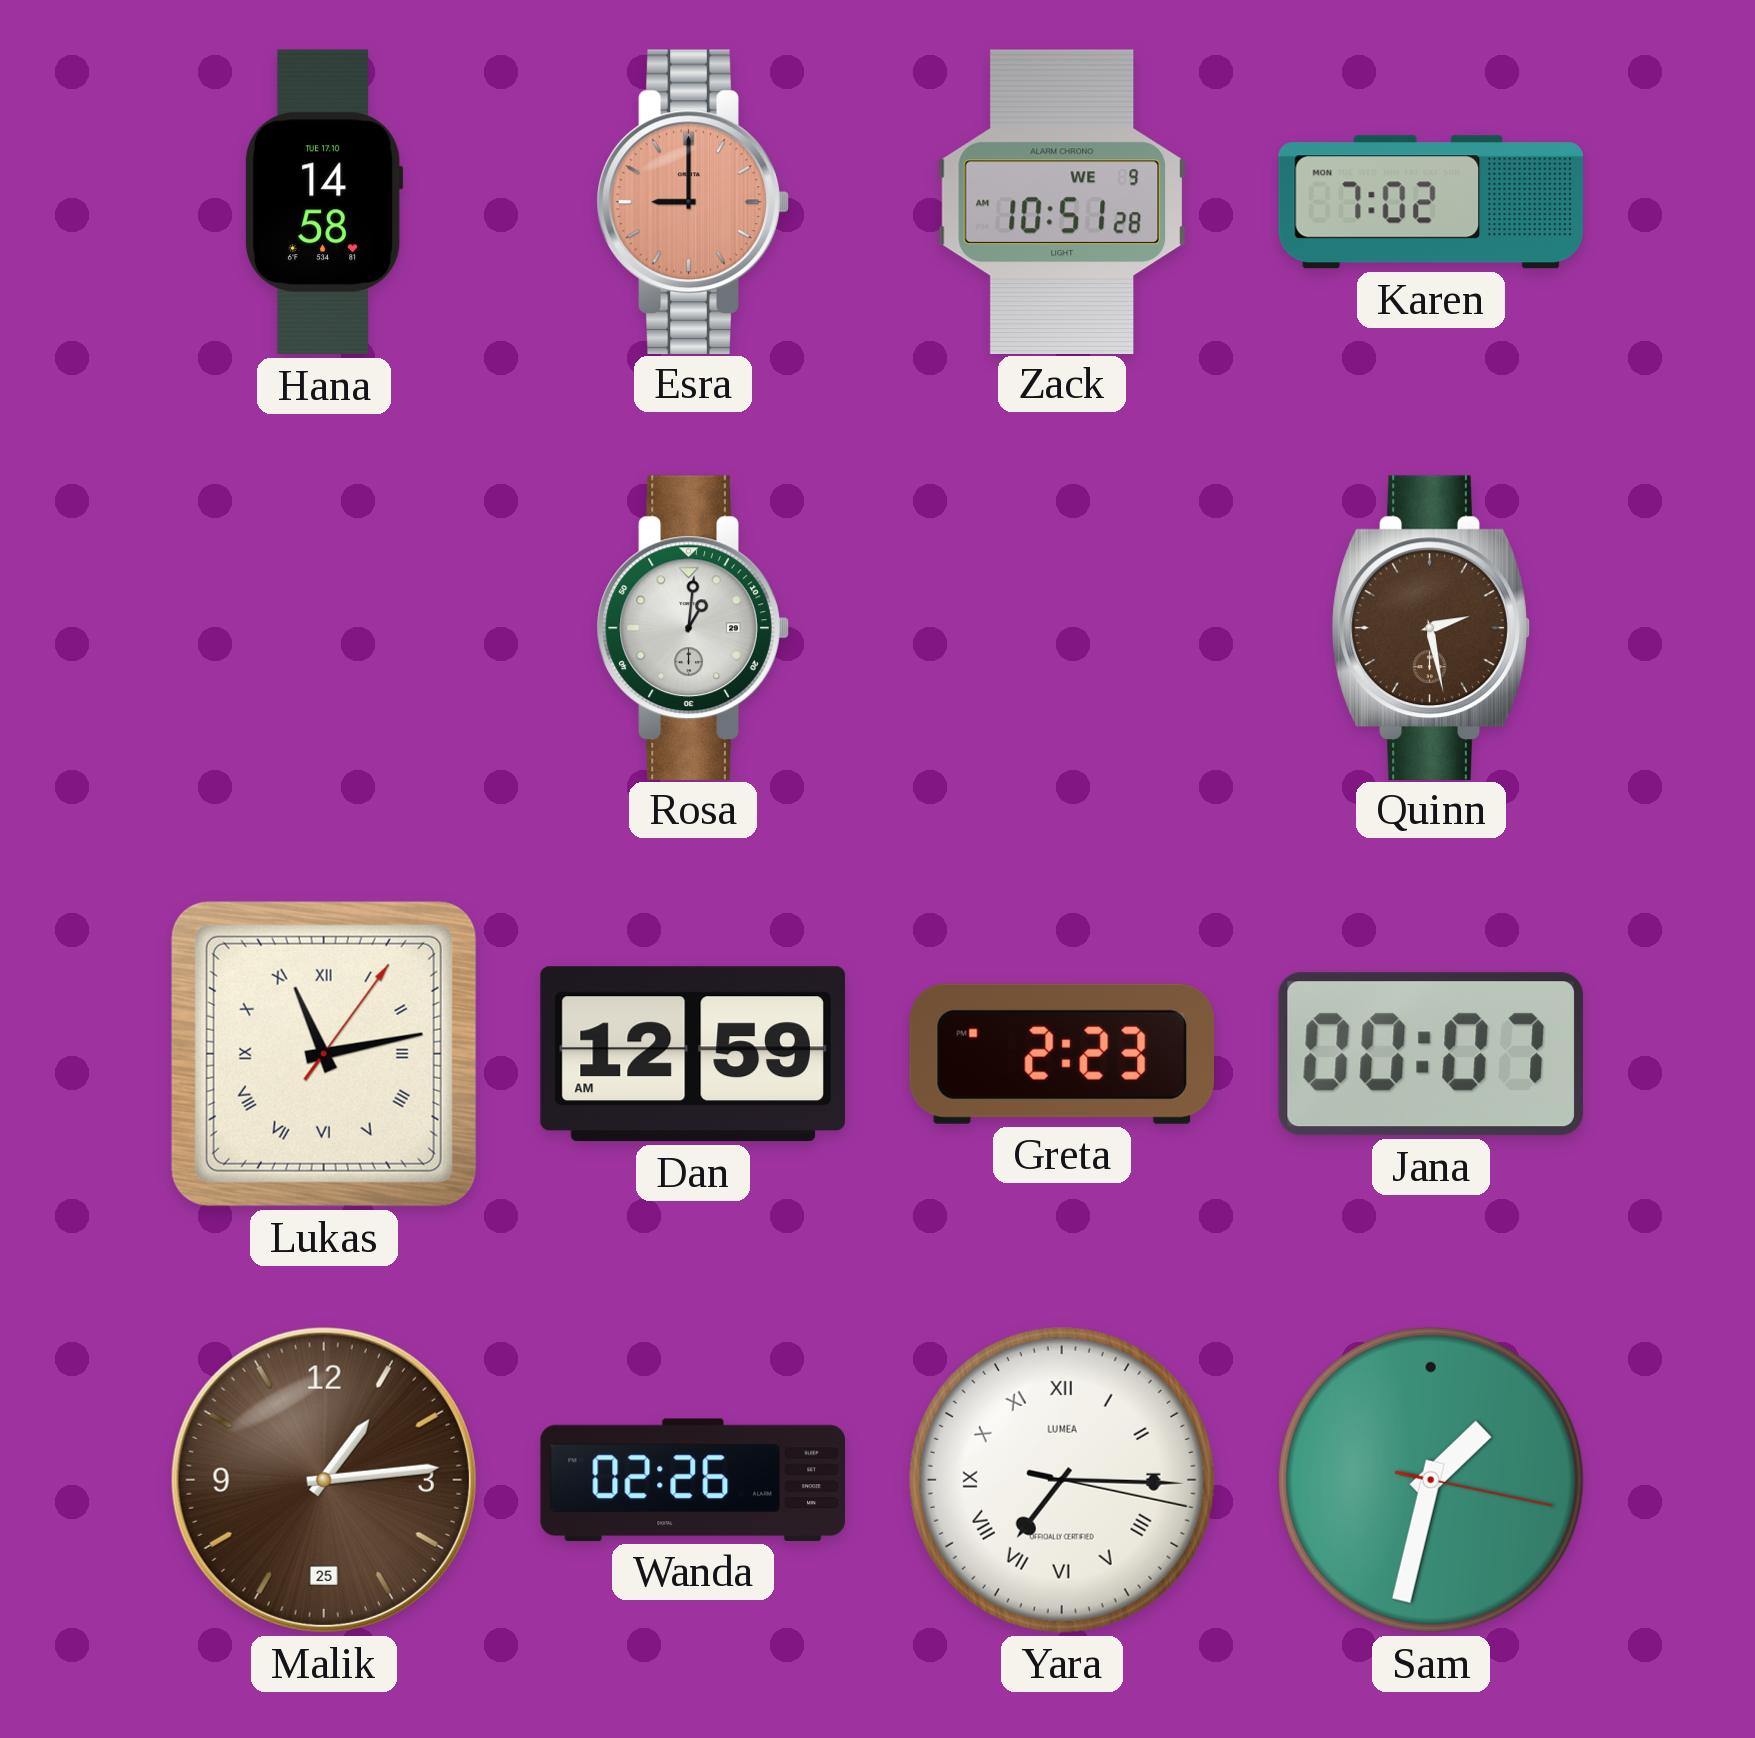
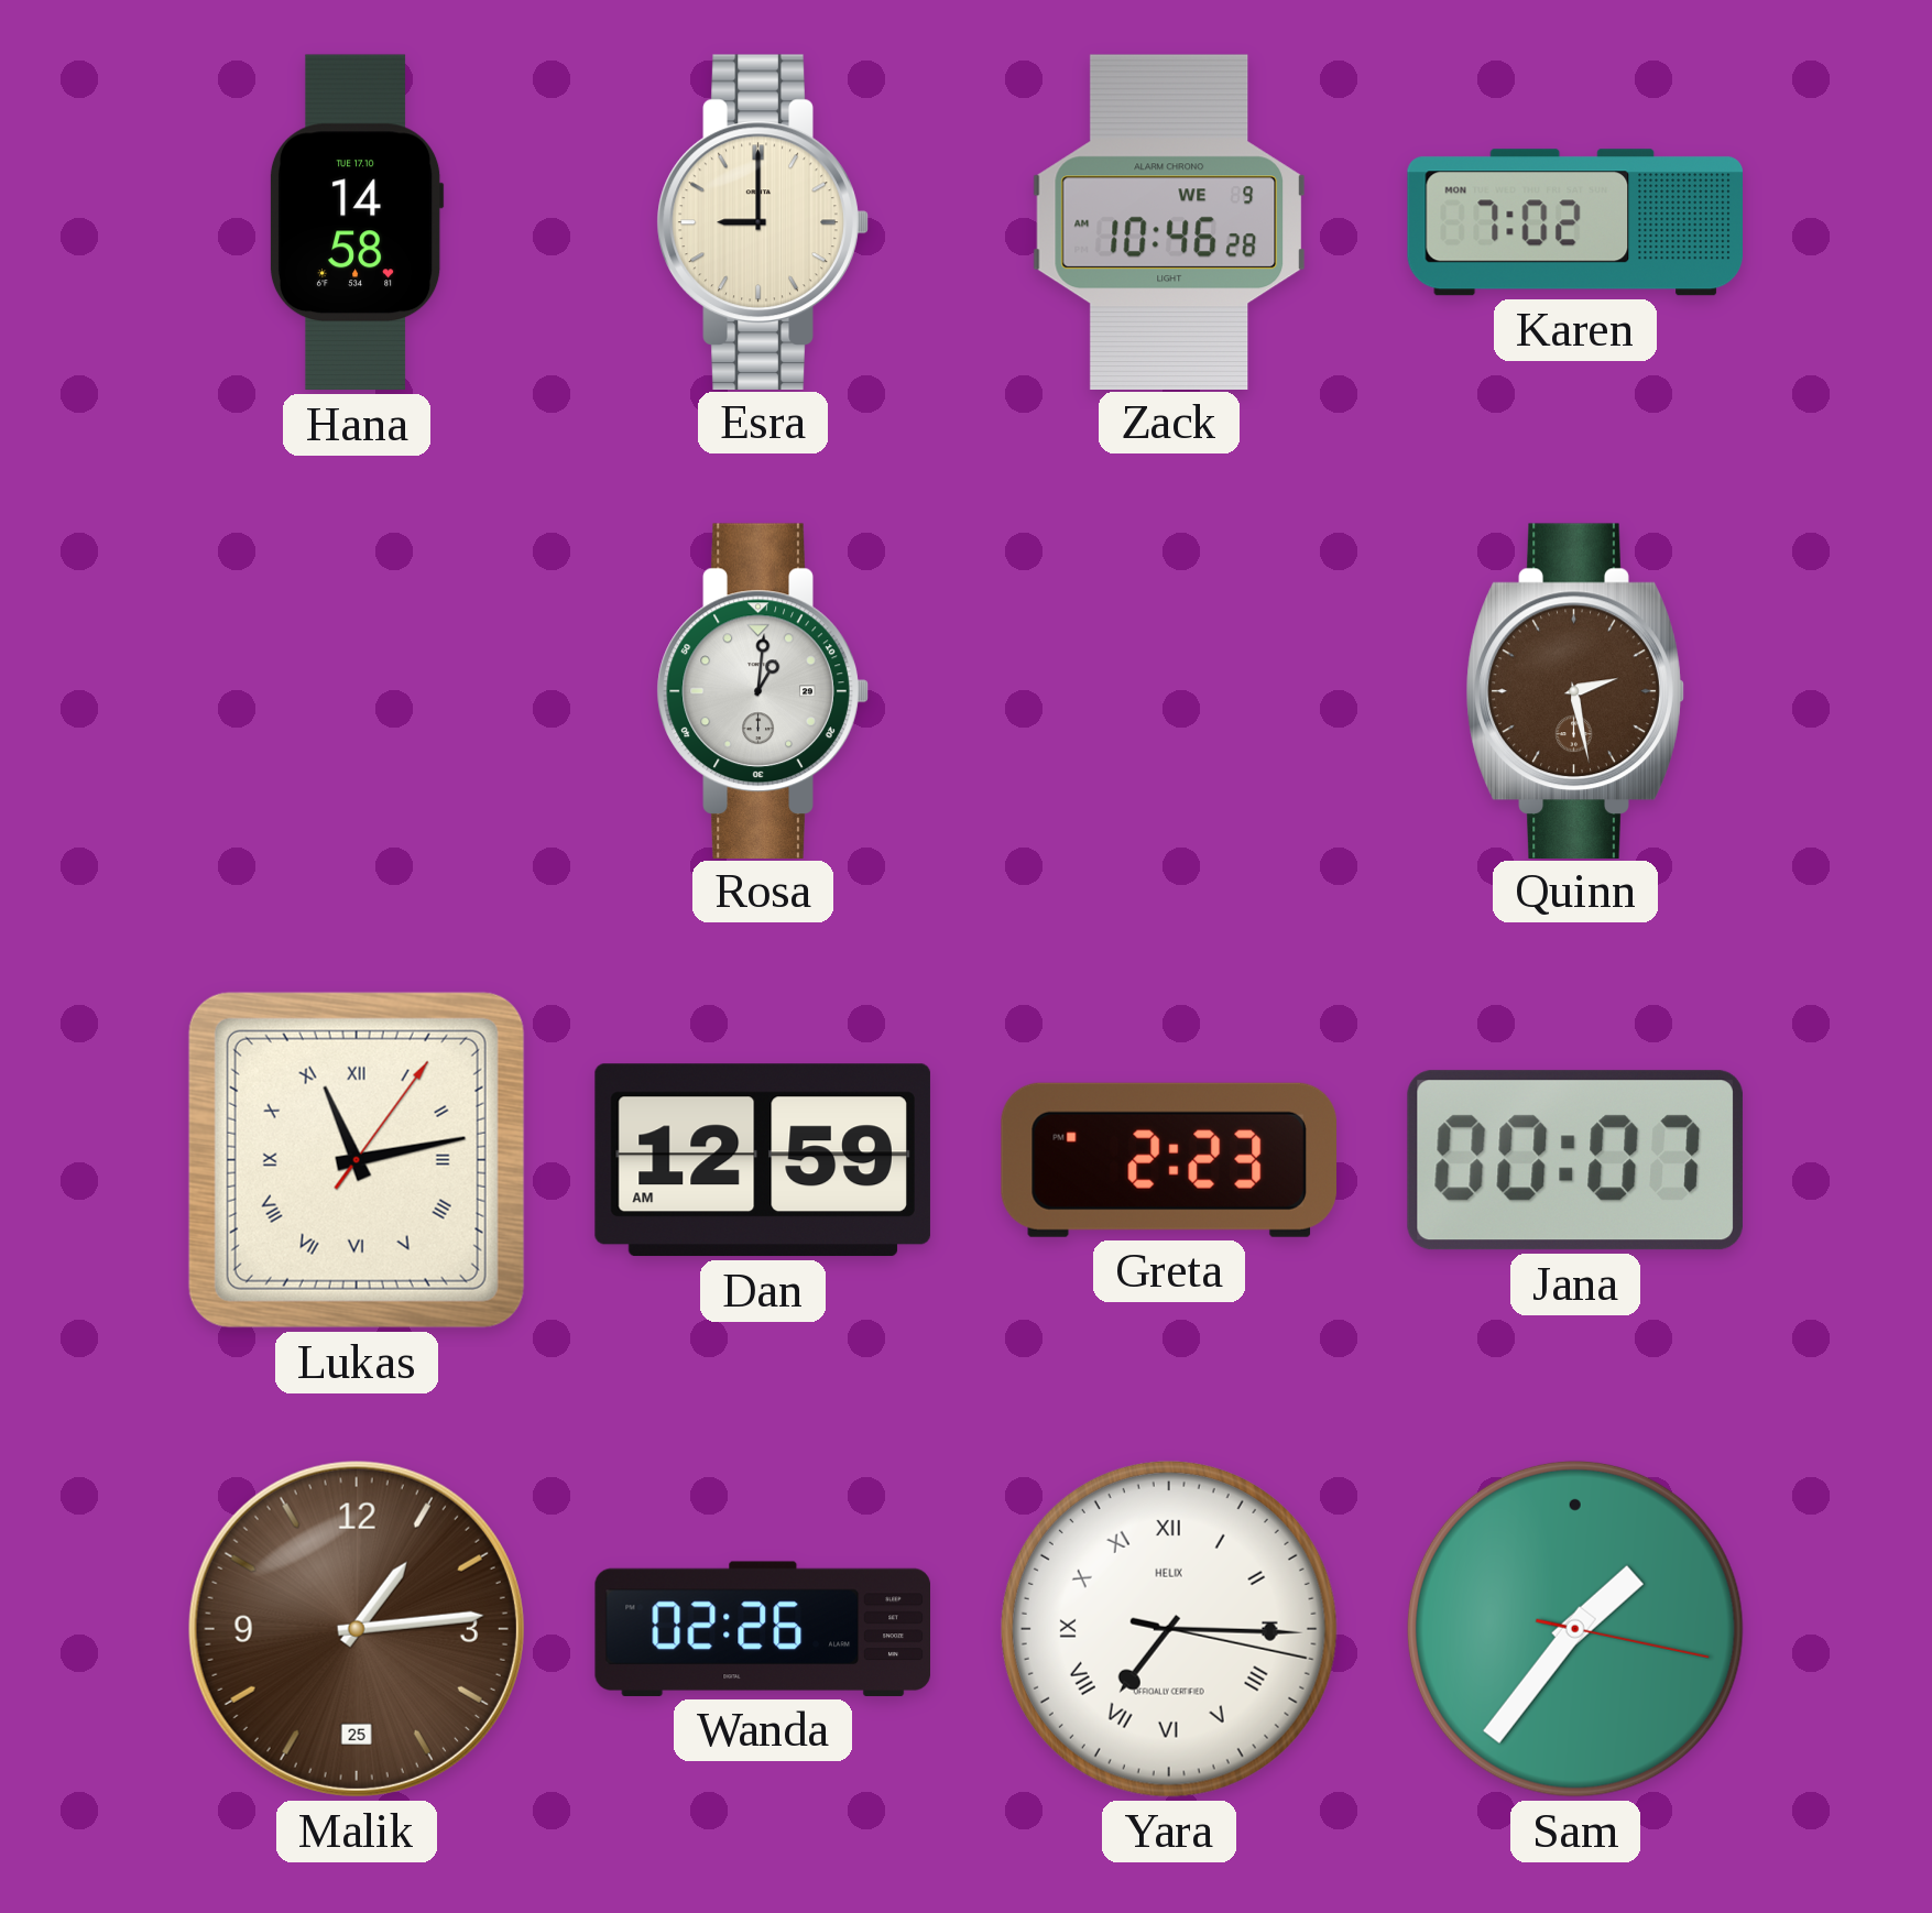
Esra dial: salmon -> cream (763, 221)
Zack: 10:51 -> 10:46 (1169, 221)
Yara brand: LUMEA -> HELIX (1169, 1629)
Sam: 1:32 -> 1:36 (1575, 1629)
